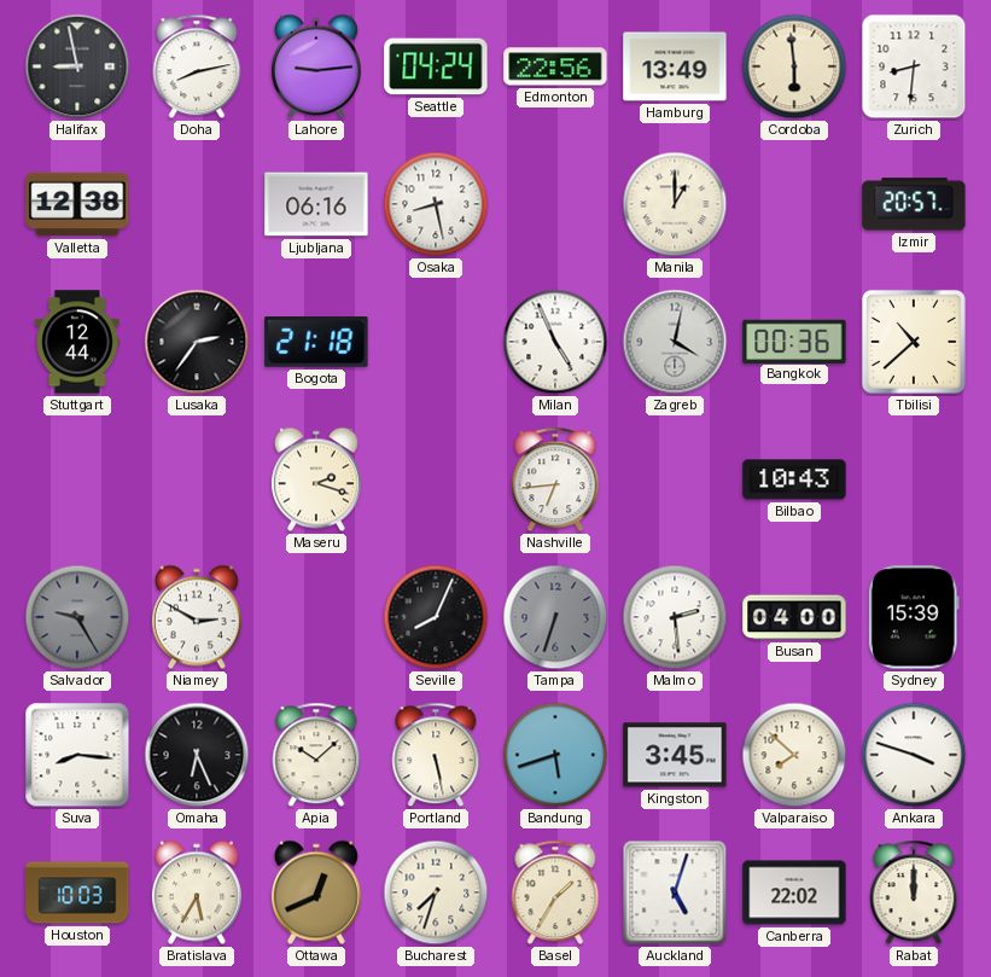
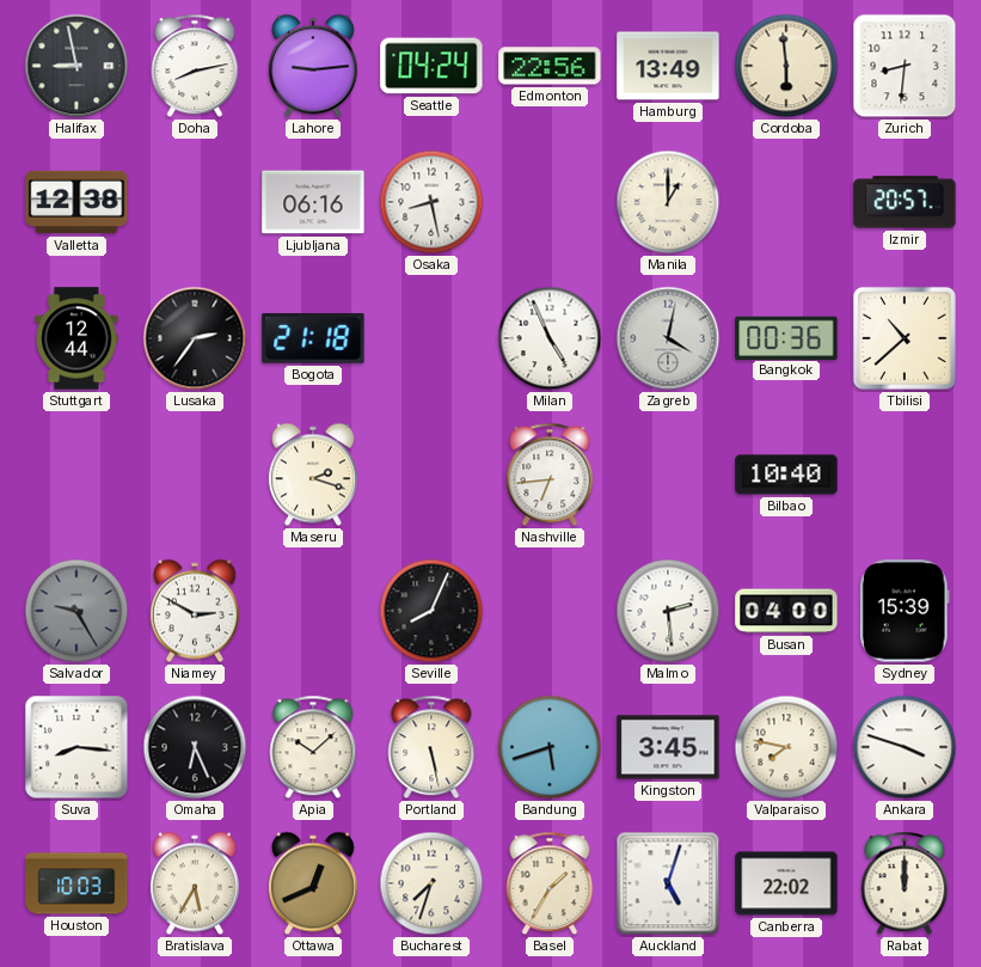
Bilbao: 10:43 -> 10:40 (786, 475)
Tampa: 6:33 -> none (555, 617)
Valparaiso: 7:52 -> 7:47 (786, 747)
